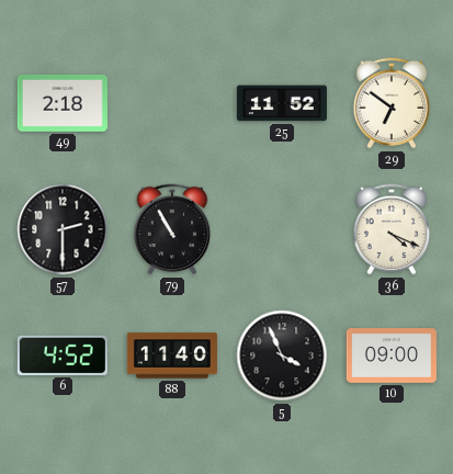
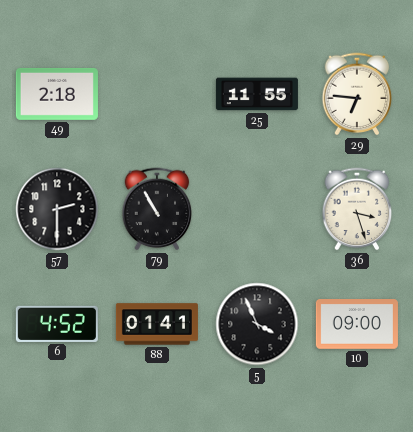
25: 11:52 -> 11:55 (257, 94)
29: 6:51 -> 6:46 (357, 94)
36: 4:19 -> 3:27 (357, 209)
88: 11:40 -> 01:41 (157, 324)
